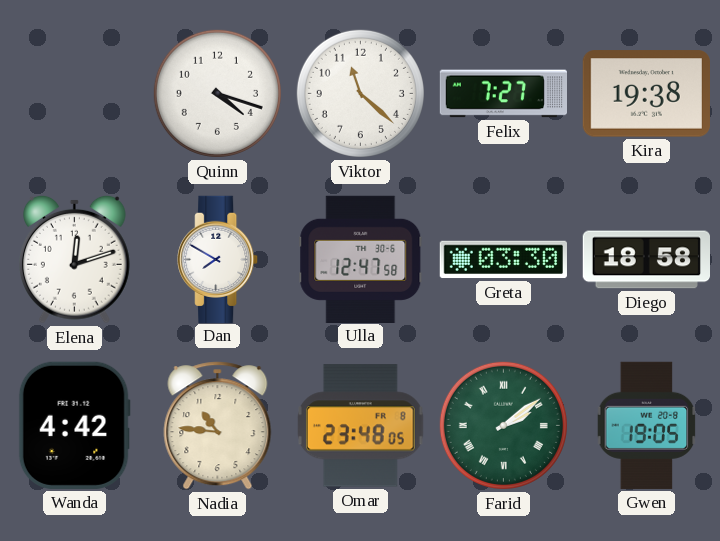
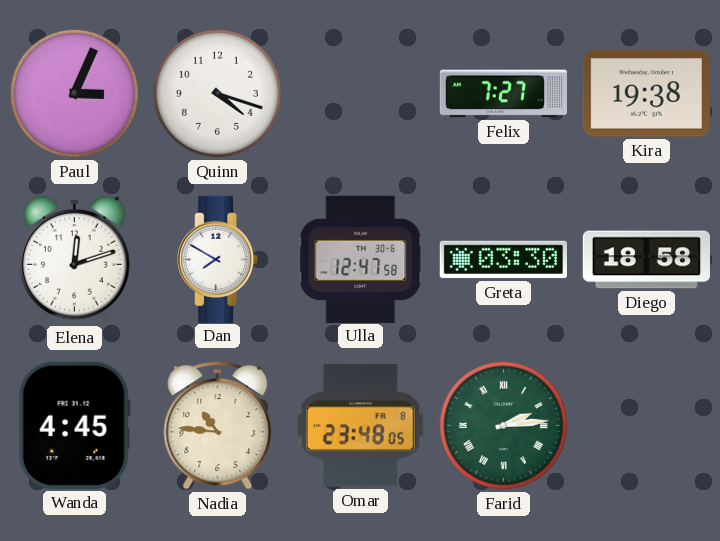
Paul: none -> 3:04 (74, 93)
Viktor: 11:22 -> none (360, 93)
Wanda: 4:42 -> 4:45 (74, 425)
Farid: 2:09 -> 2:14 (503, 425)
Gwen: 19:05 -> none (647, 425)
